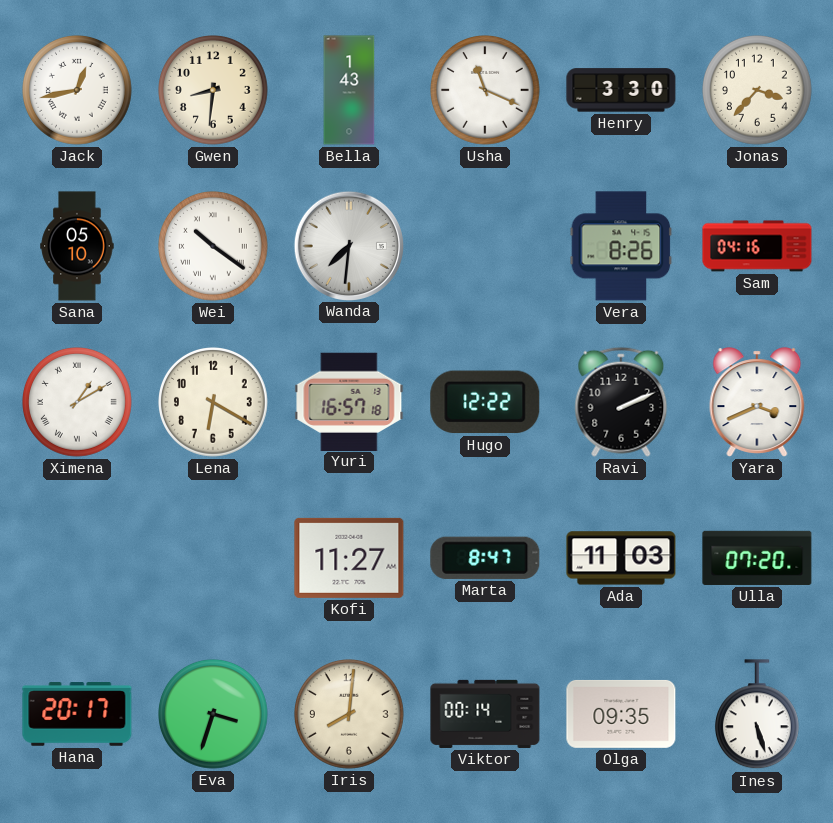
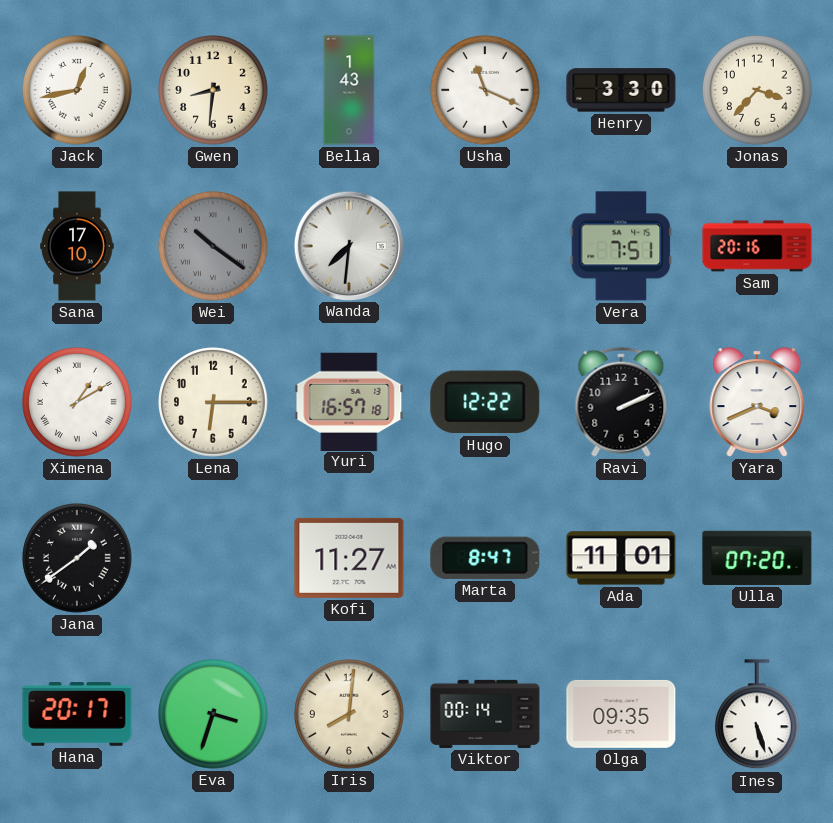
Sana: 05:10 -> 17:10 (77, 246)
Wei dial: white -> grey (214, 247)
Vera: 8:26 -> 7:51 (621, 246)
Sam: 04:16 -> 20:16 (757, 246)
Lena: 6:20 -> 6:15 (214, 403)
Jana: none -> 1:39 (78, 559)
Ada: 11:03 -> 11:01 (621, 558)
